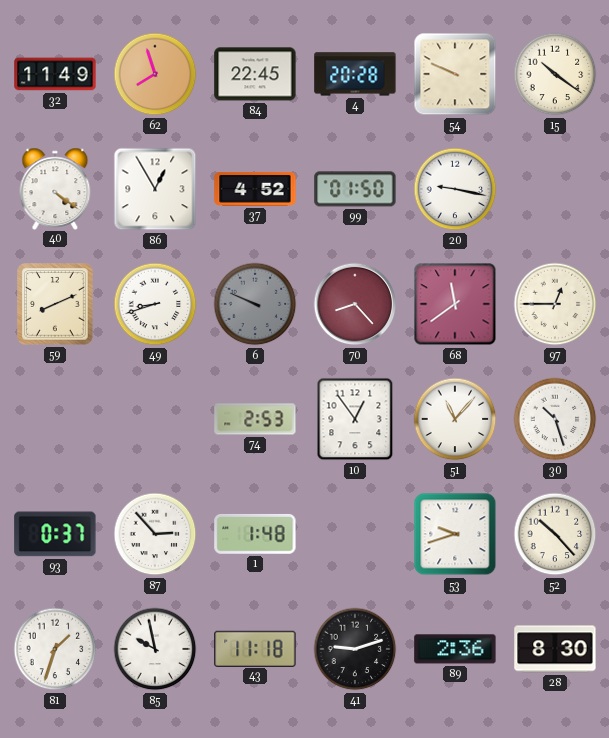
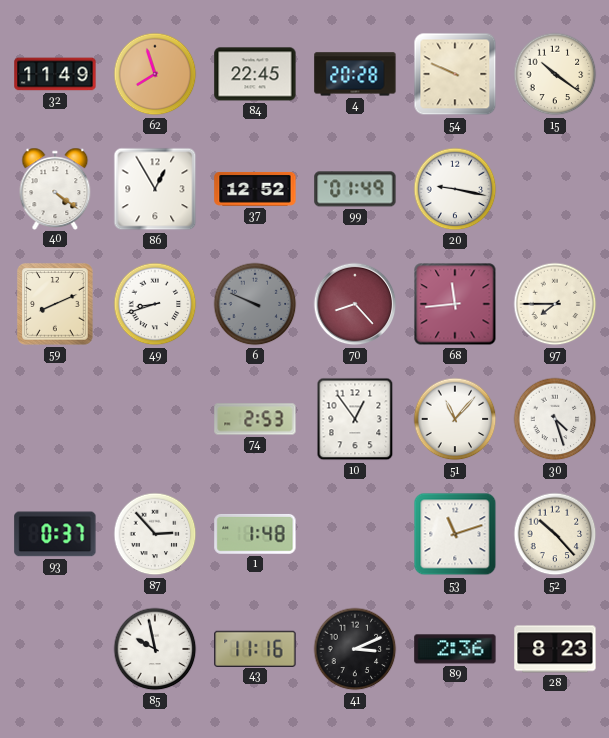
37: 4:52 -> 12:52 (255, 189)
99: 01:50 -> 01:49 (355, 189)
68: 11:39 -> 11:44 (455, 304)
97: 12:45 -> 7:45 (555, 304)
30: 10:27 -> 4:27 (555, 419)
53: 9:42 -> 11:12 (455, 534)
81: 1:33 -> none (55, 649)
43: 11:18 -> 11:16 (255, 648)
41: 9:12 -> 3:11 (355, 649)
28: 8:30 -> 8:23 (555, 649)
